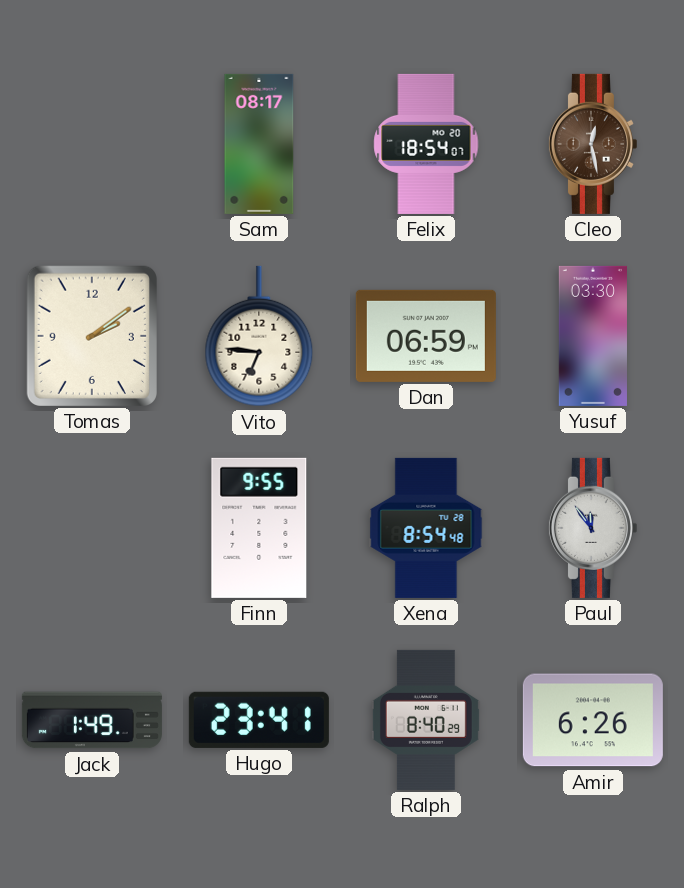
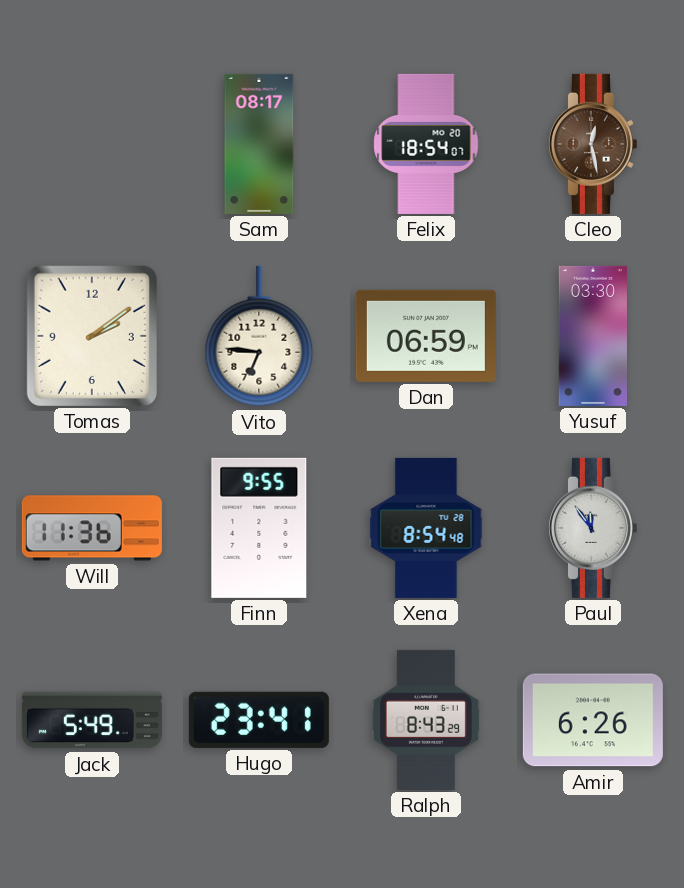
Will: none -> 11:36 (92, 528)
Jack: 1:49 -> 5:49 (92, 720)
Ralph: 8:40 -> 8:43 (426, 720)
